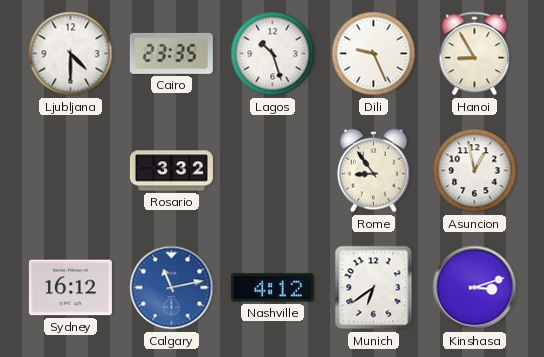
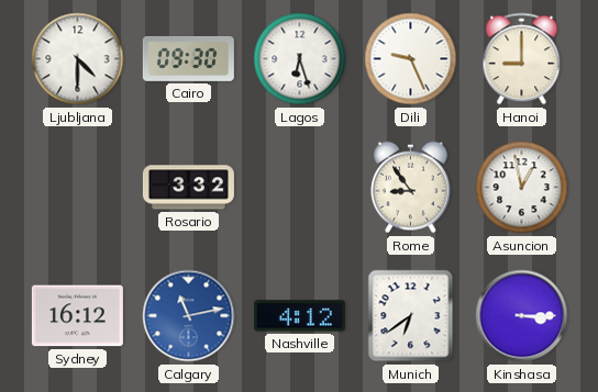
Cairo: 23:35 -> 09:30 (188, 58)
Lagos: 10:27 -> 6:27 (300, 59)
Hanoi: 8:55 -> 9:00 (522, 59)
Kinshasa: 3:12 -> 3:15 (522, 316)
